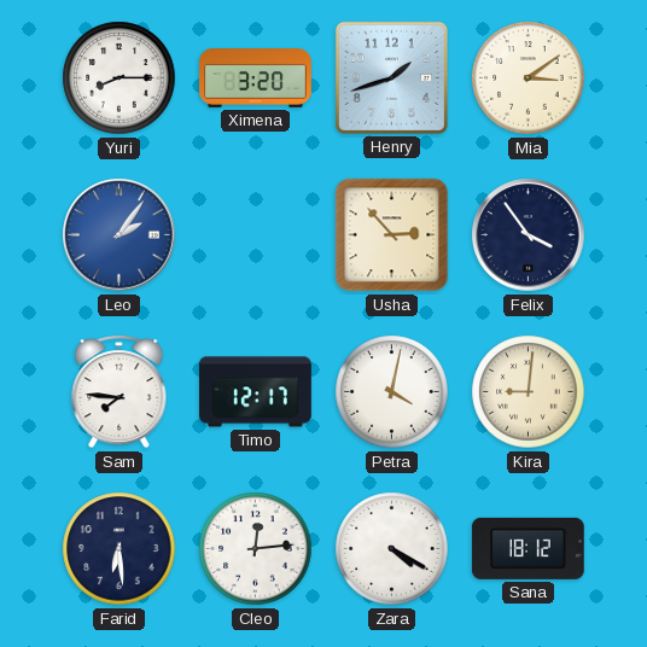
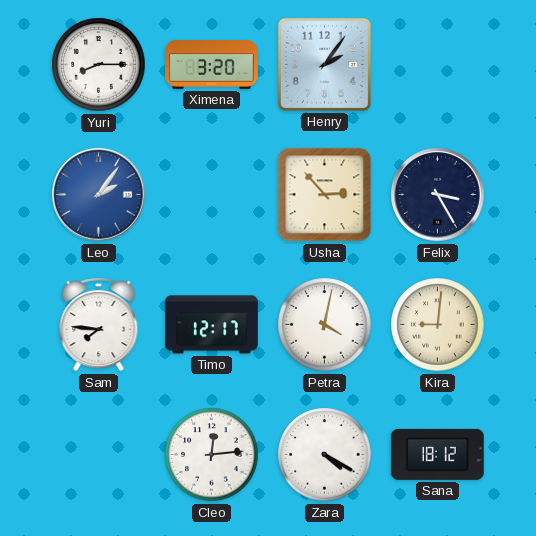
Henry: 1:42 -> 2:06 (324, 64)
Mia: 3:09 -> none (529, 78)
Felix: 3:54 -> 3:25 (438, 195)
Farid: 6:29 -> none (120, 549)
